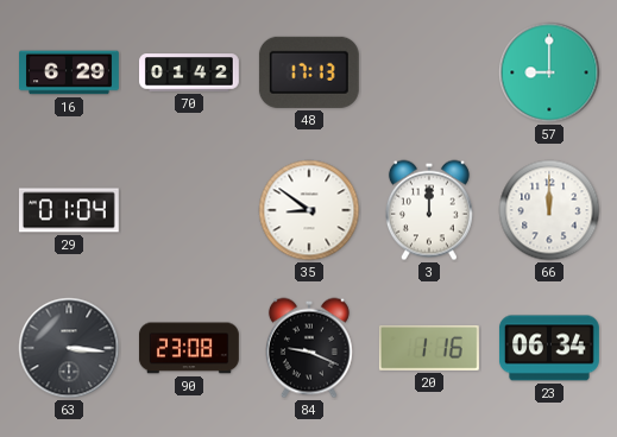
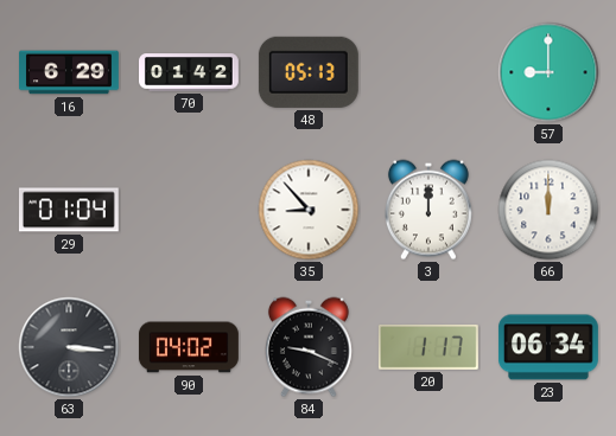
48: 17:13 -> 05:13 (309, 72)
35: 8:51 -> 8:53 (309, 210)
90: 23:08 -> 04:02 (189, 347)
20: 1:16 -> 1:17 (428, 347)
